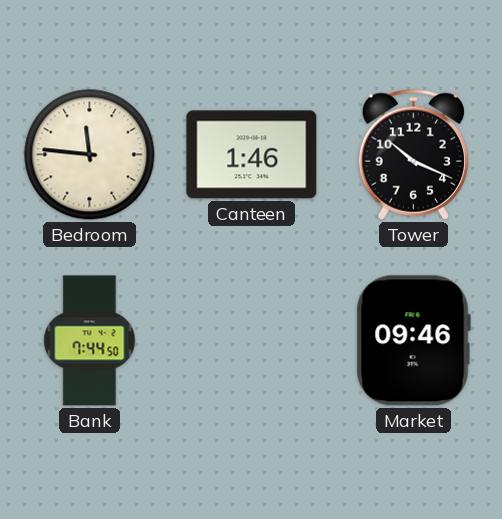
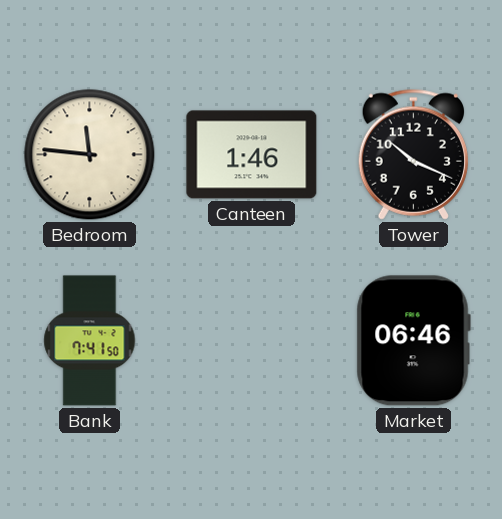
Bank: 7:44 -> 7:41 (90, 341)
Market: 09:46 -> 06:46 (413, 341)
